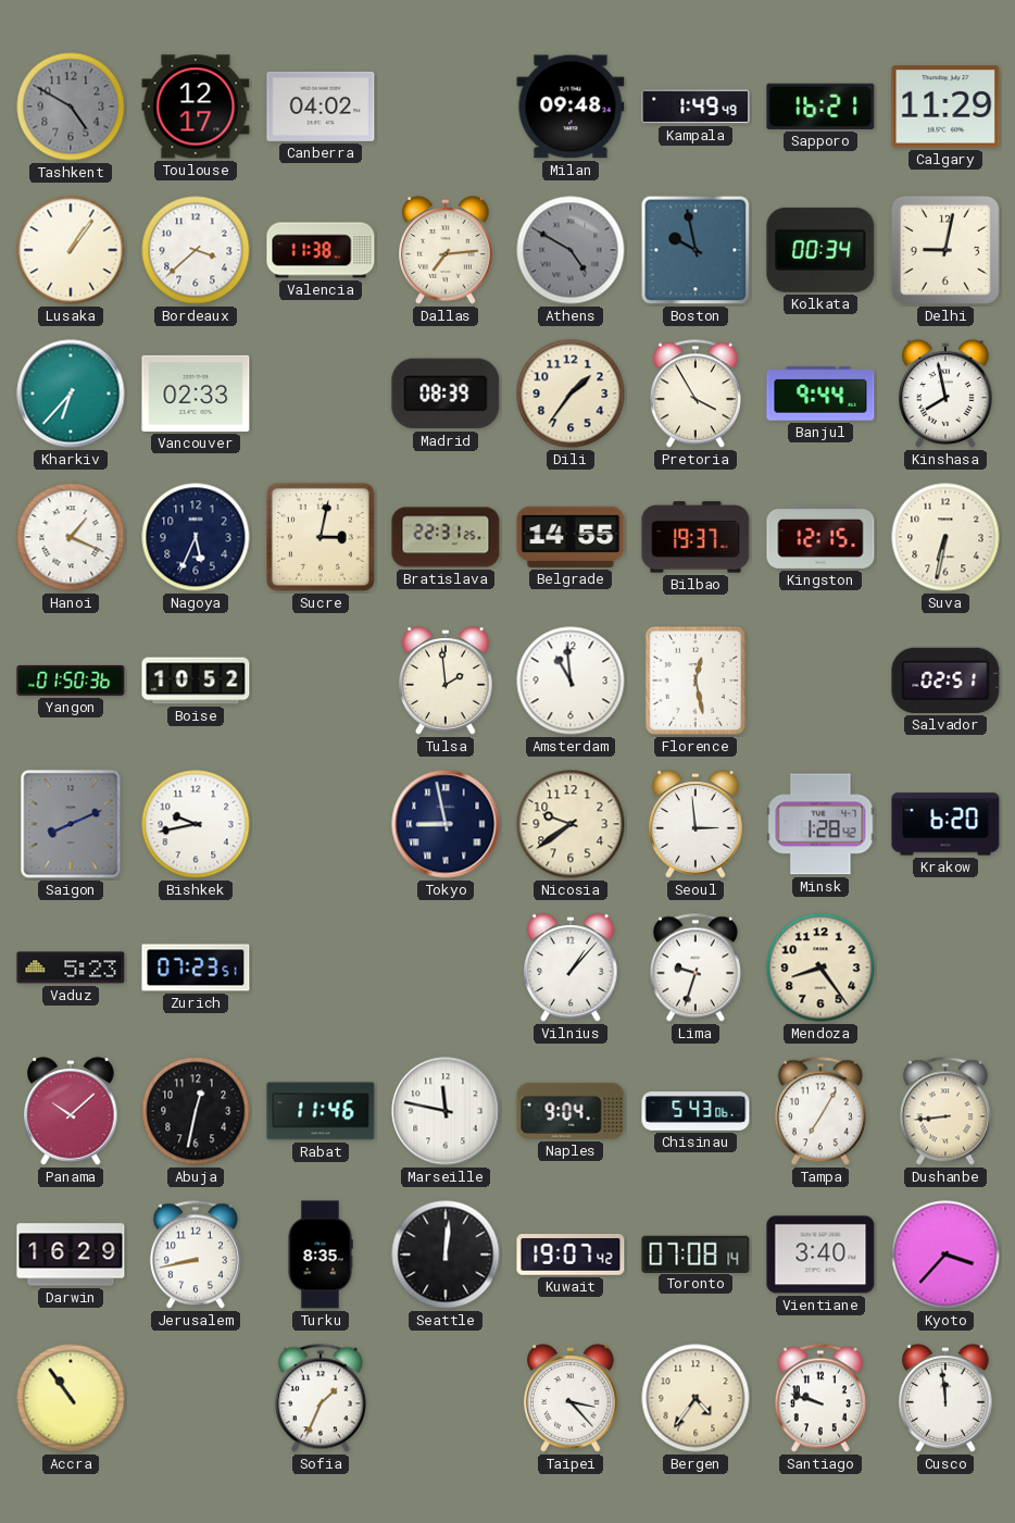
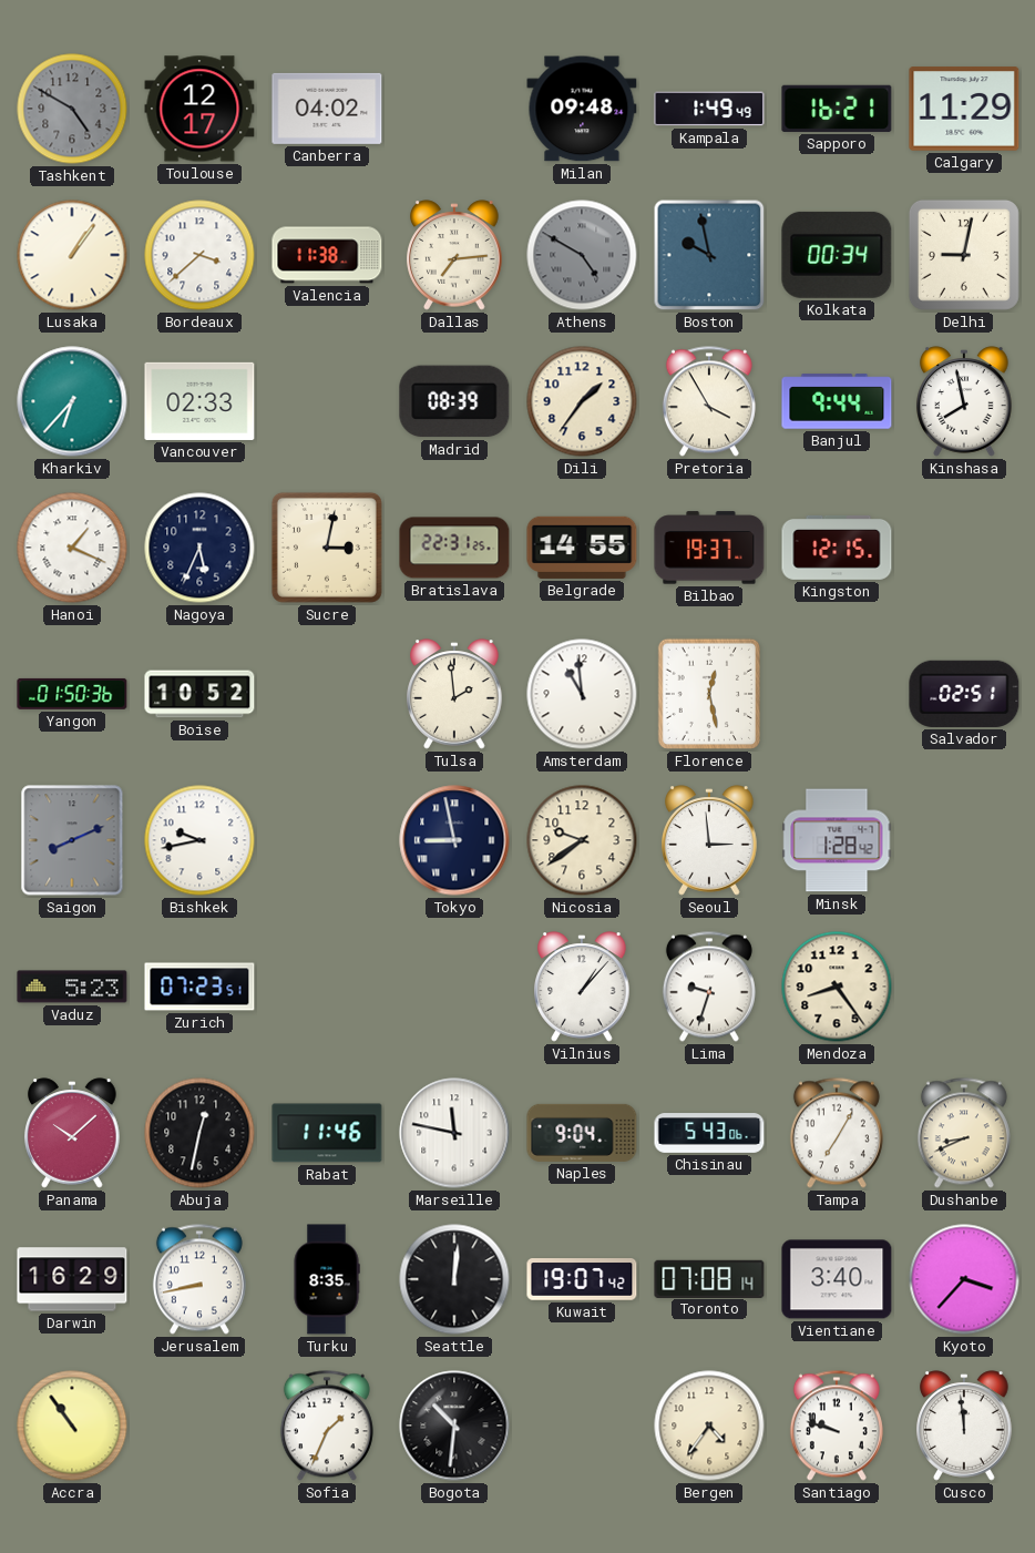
Suva: 6:32 -> none (945, 537)
Krakow: 6:20 -> none (945, 824)
Dushanbe: 8:44 -> 8:41 (964, 1133)
Bogota: none -> 10:31 (454, 1426)
Taipei: 3:23 -> none (571, 1398)
